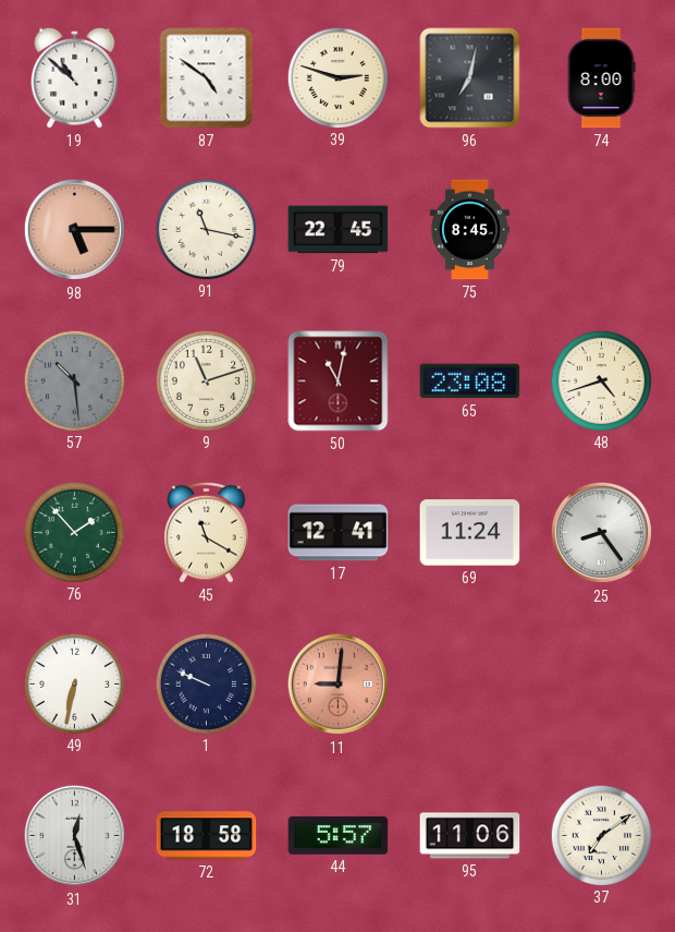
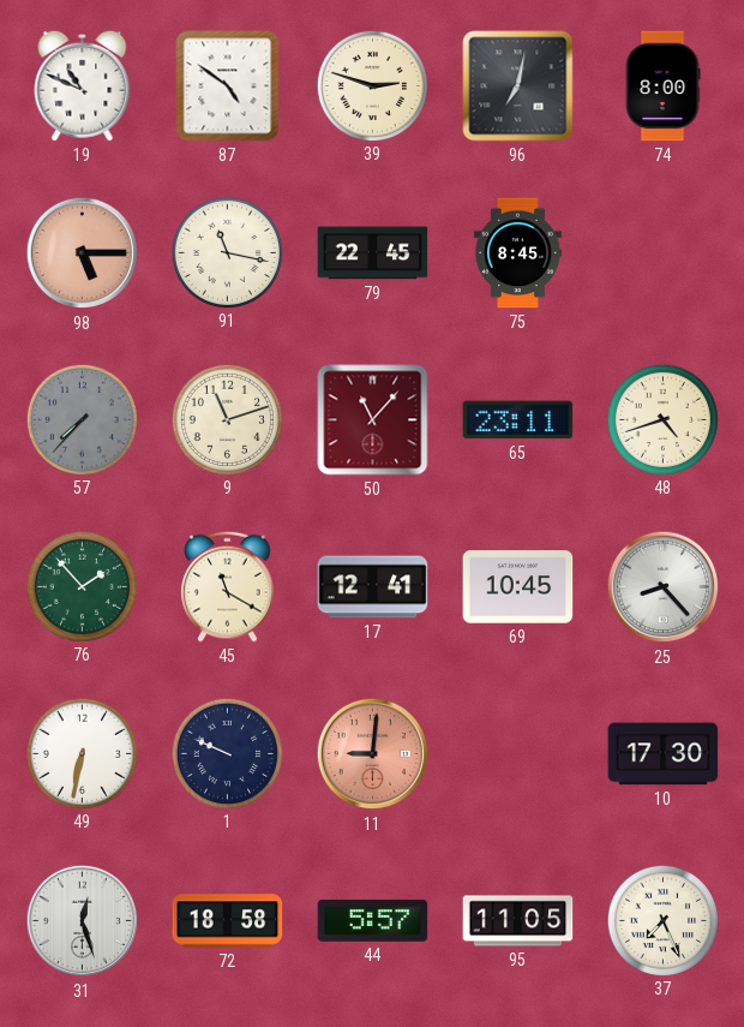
19: 10:52 -> 10:49 (83, 85)
57: 10:29 -> 7:37 (82, 419)
50: 11:02 -> 11:07 (373, 420)
65: 23:08 -> 23:11 (518, 420)
69: 11:24 -> 10:45 (518, 587)
25: 8:24 -> 8:23 (664, 587)
10: none -> 17:30 (664, 754)
95: 11:06 -> 11:05 (518, 921)
37: 7:09 -> 7:26 (662, 920)
